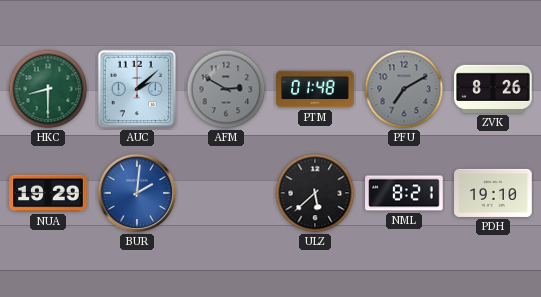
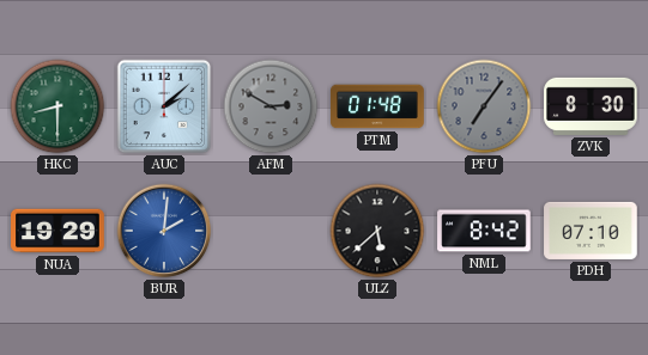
PFU: 7:10 -> 7:06 (484, 106)
ZVK: 8:26 -> 8:30 (591, 106)
NML: 8:21 -> 8:42 (484, 231)
PDH: 19:10 -> 07:10 (591, 231)
